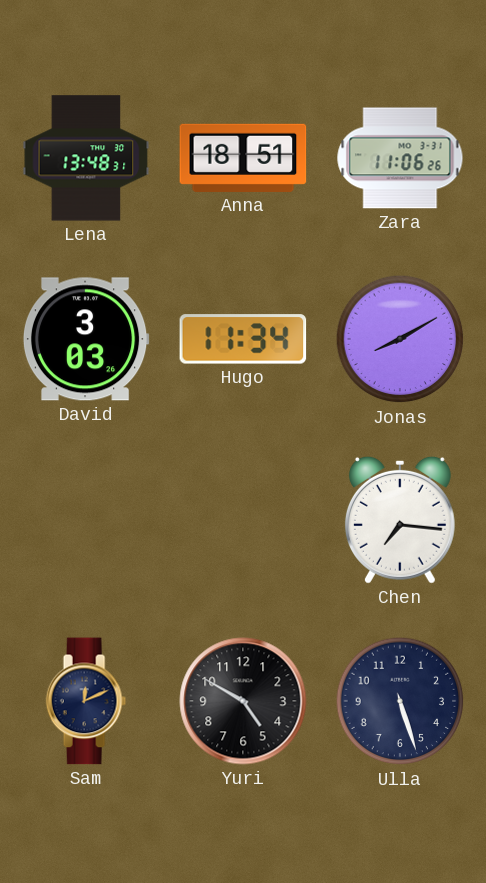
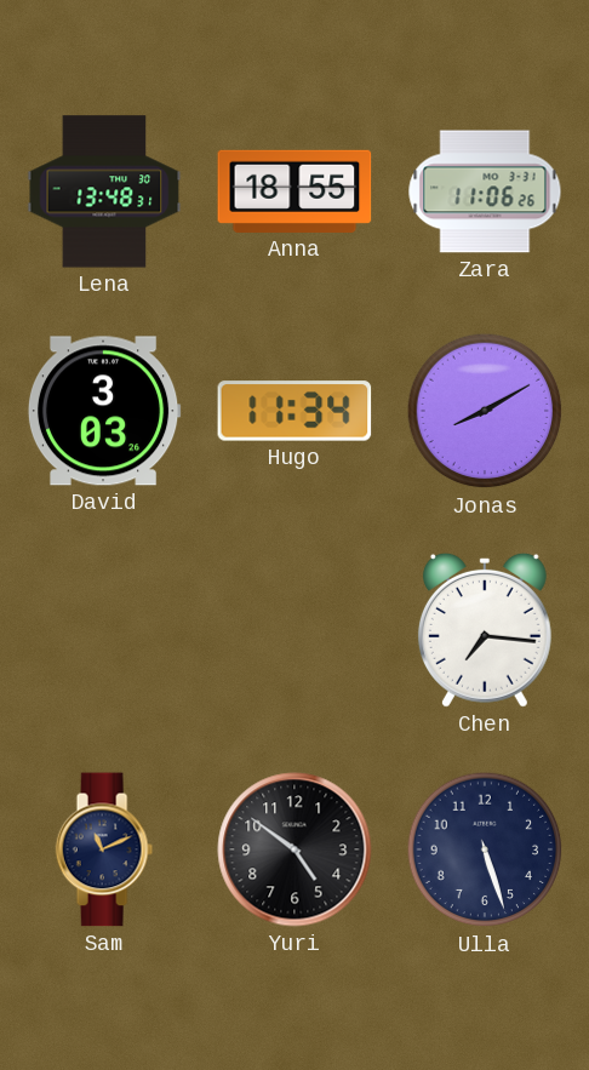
Anna: 18:51 -> 18:55 (294, 191)
Sam: 12:11 -> 11:11 (104, 849)
Yuri: 4:50 -> 4:51 (294, 849)
